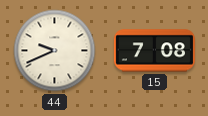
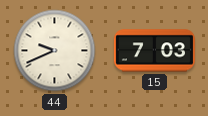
15: 7:08 -> 7:03 (154, 51)
